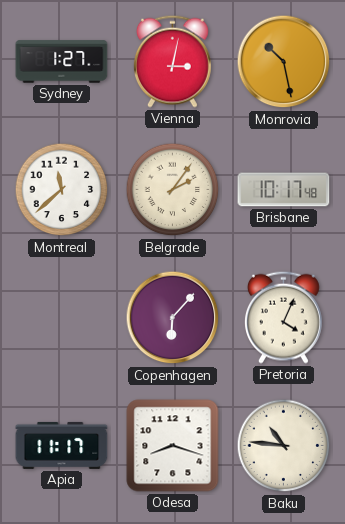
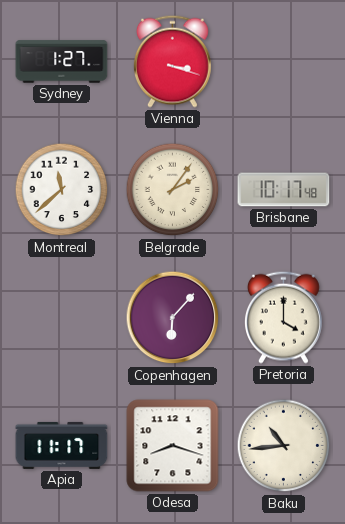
Vienna: 3:02 -> 3:18 (172, 61)
Monrovia: 10:28 -> none (284, 62)
Pretoria: 4:04 -> 4:00 (283, 317)
Baku: 10:46 -> 10:44 (284, 446)
